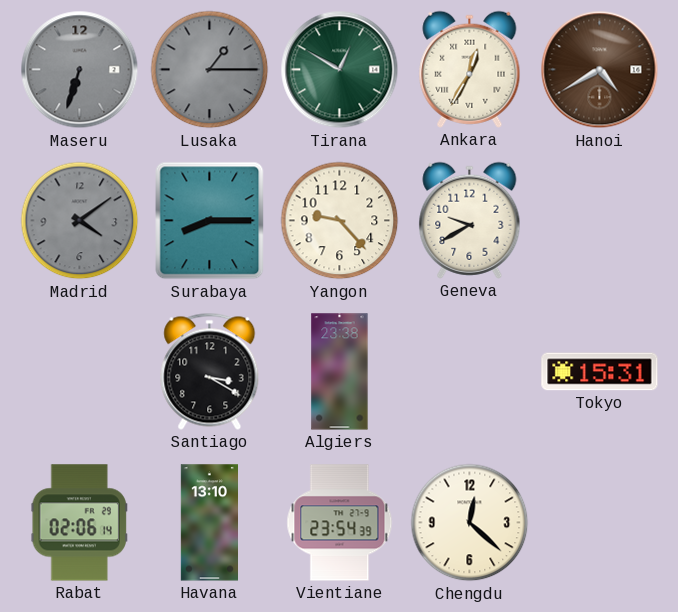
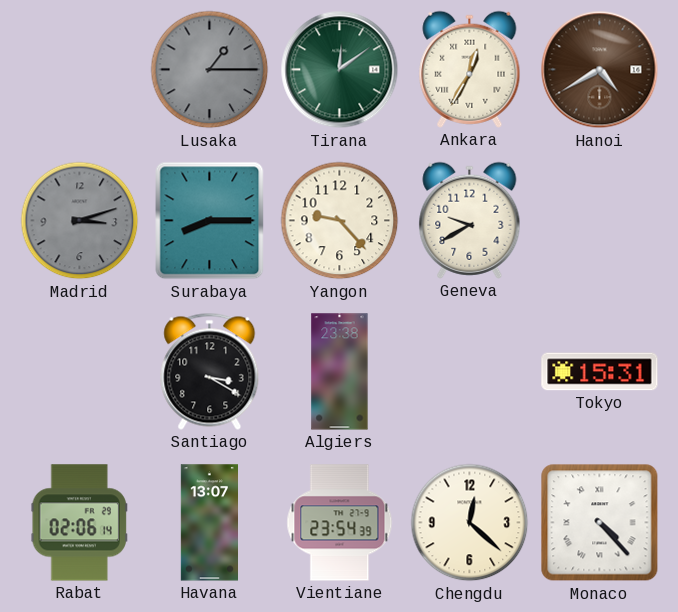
Maseru: 6:33 -> none (80, 70)
Tirana: 12:50 -> 12:09 (340, 70)
Madrid: 4:09 -> 3:12 (80, 221)
Havana: 13:10 -> 13:07 (209, 523)
Monaco: none -> 4:23 (600, 523)
